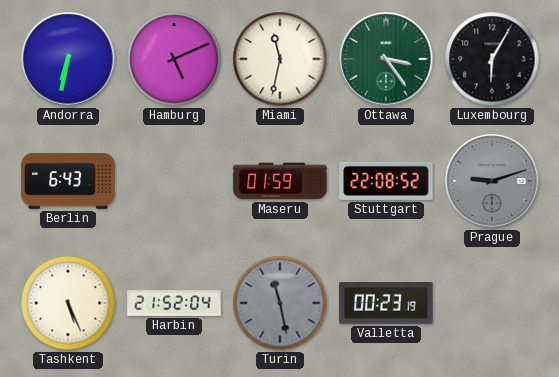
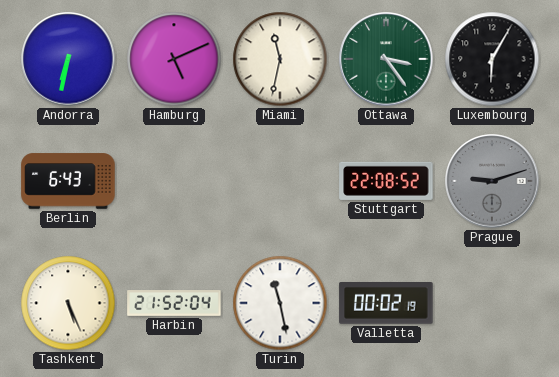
Maseru: 01:59 -> none (280, 181)
Turin dial: grey -> white (280, 303)
Valletta: 00:23 -> 00:02 (386, 304)
